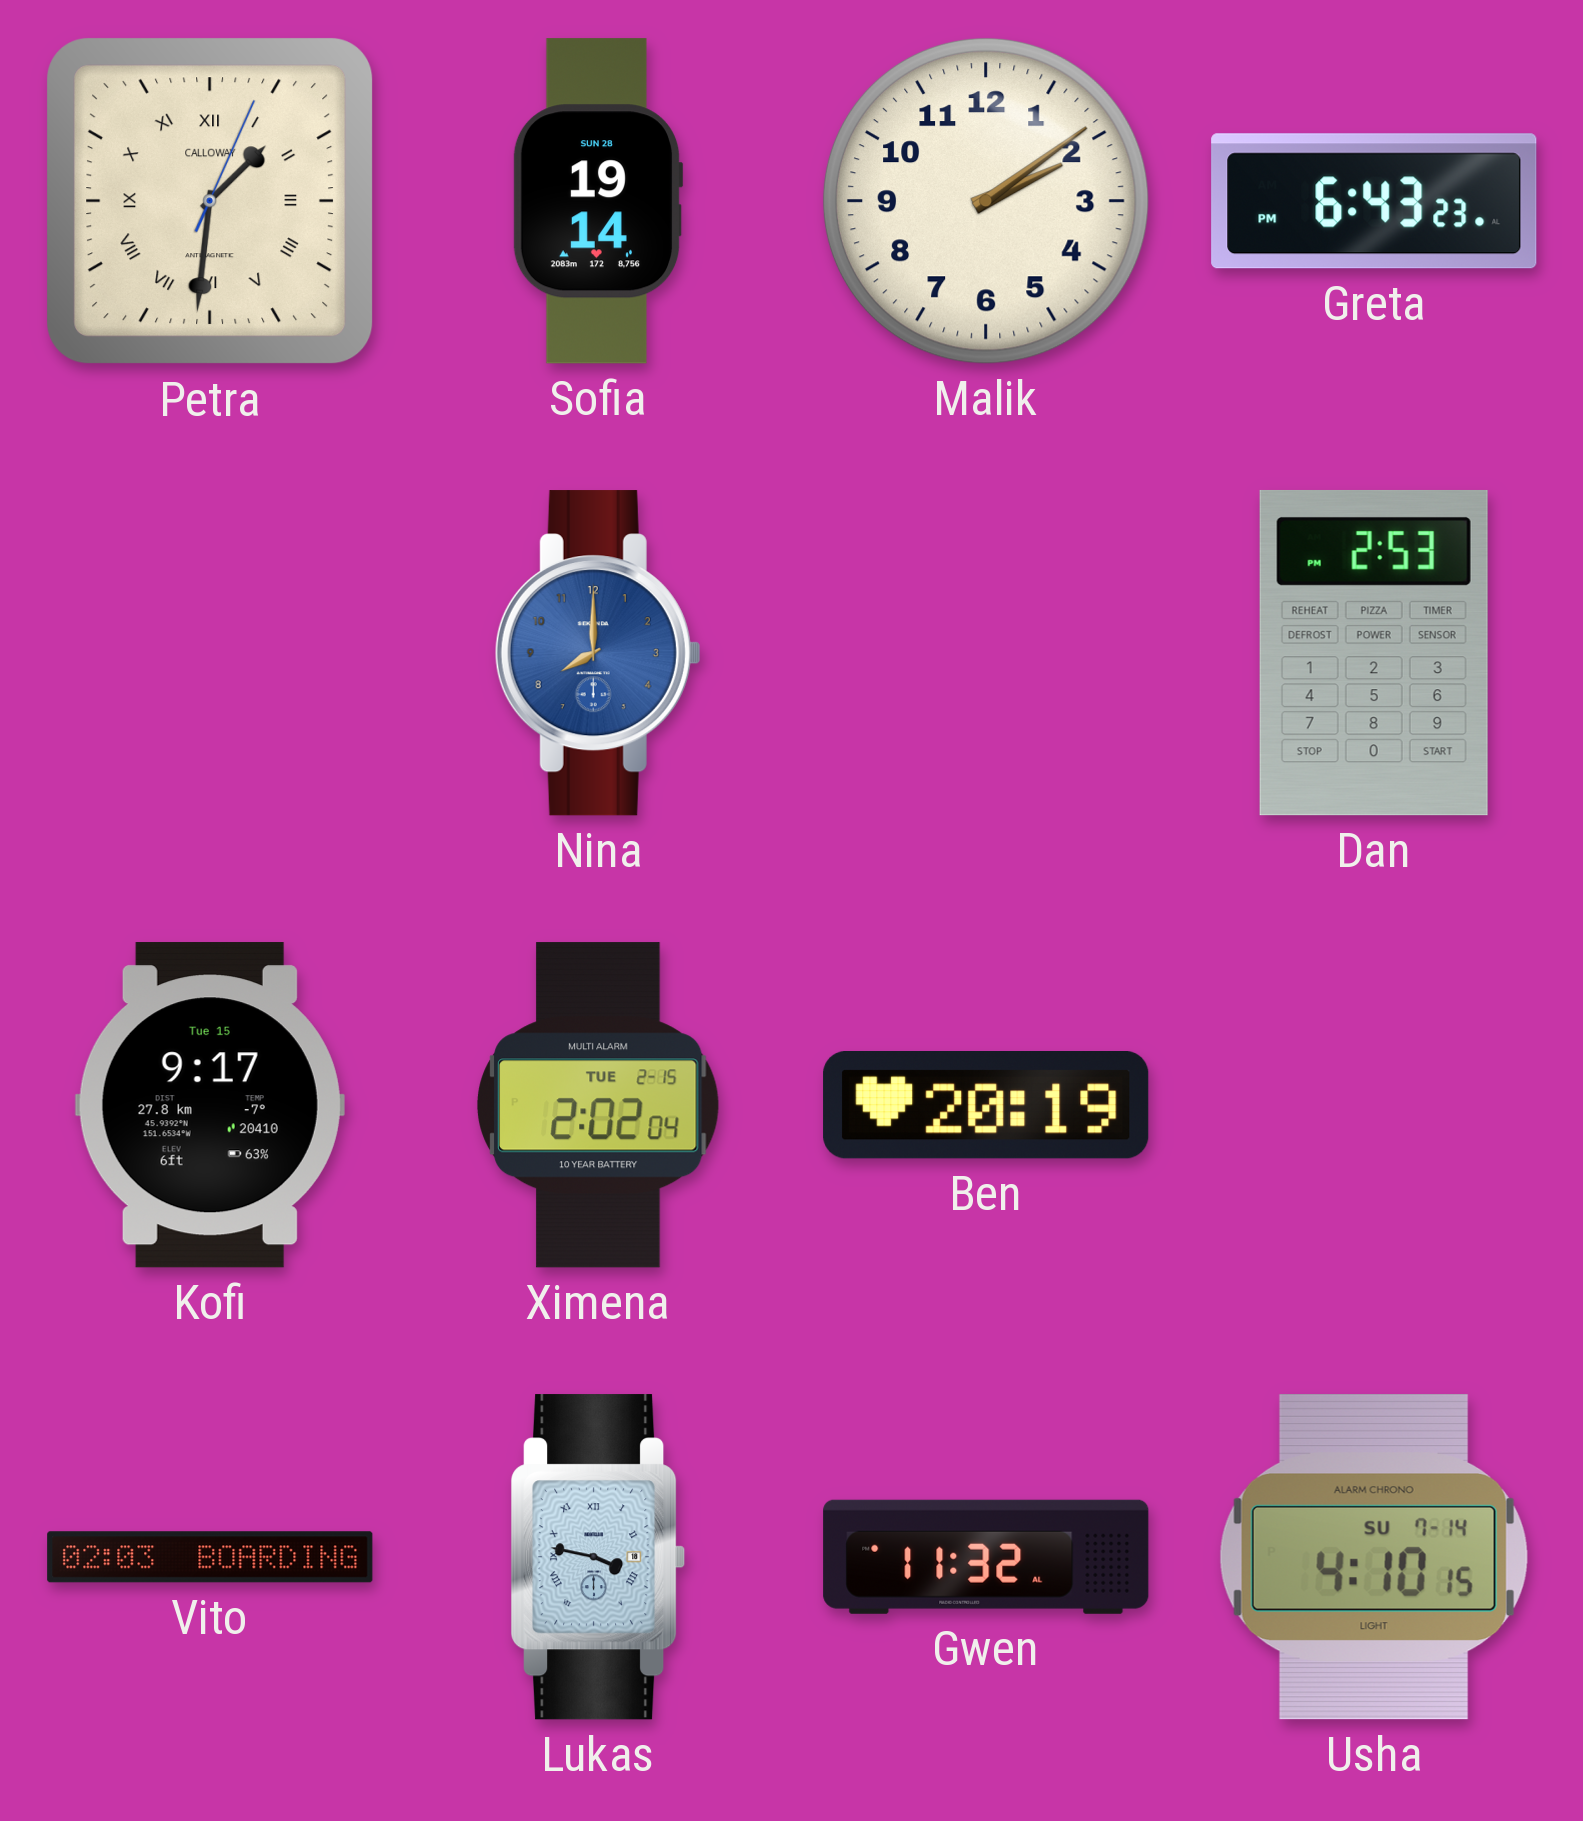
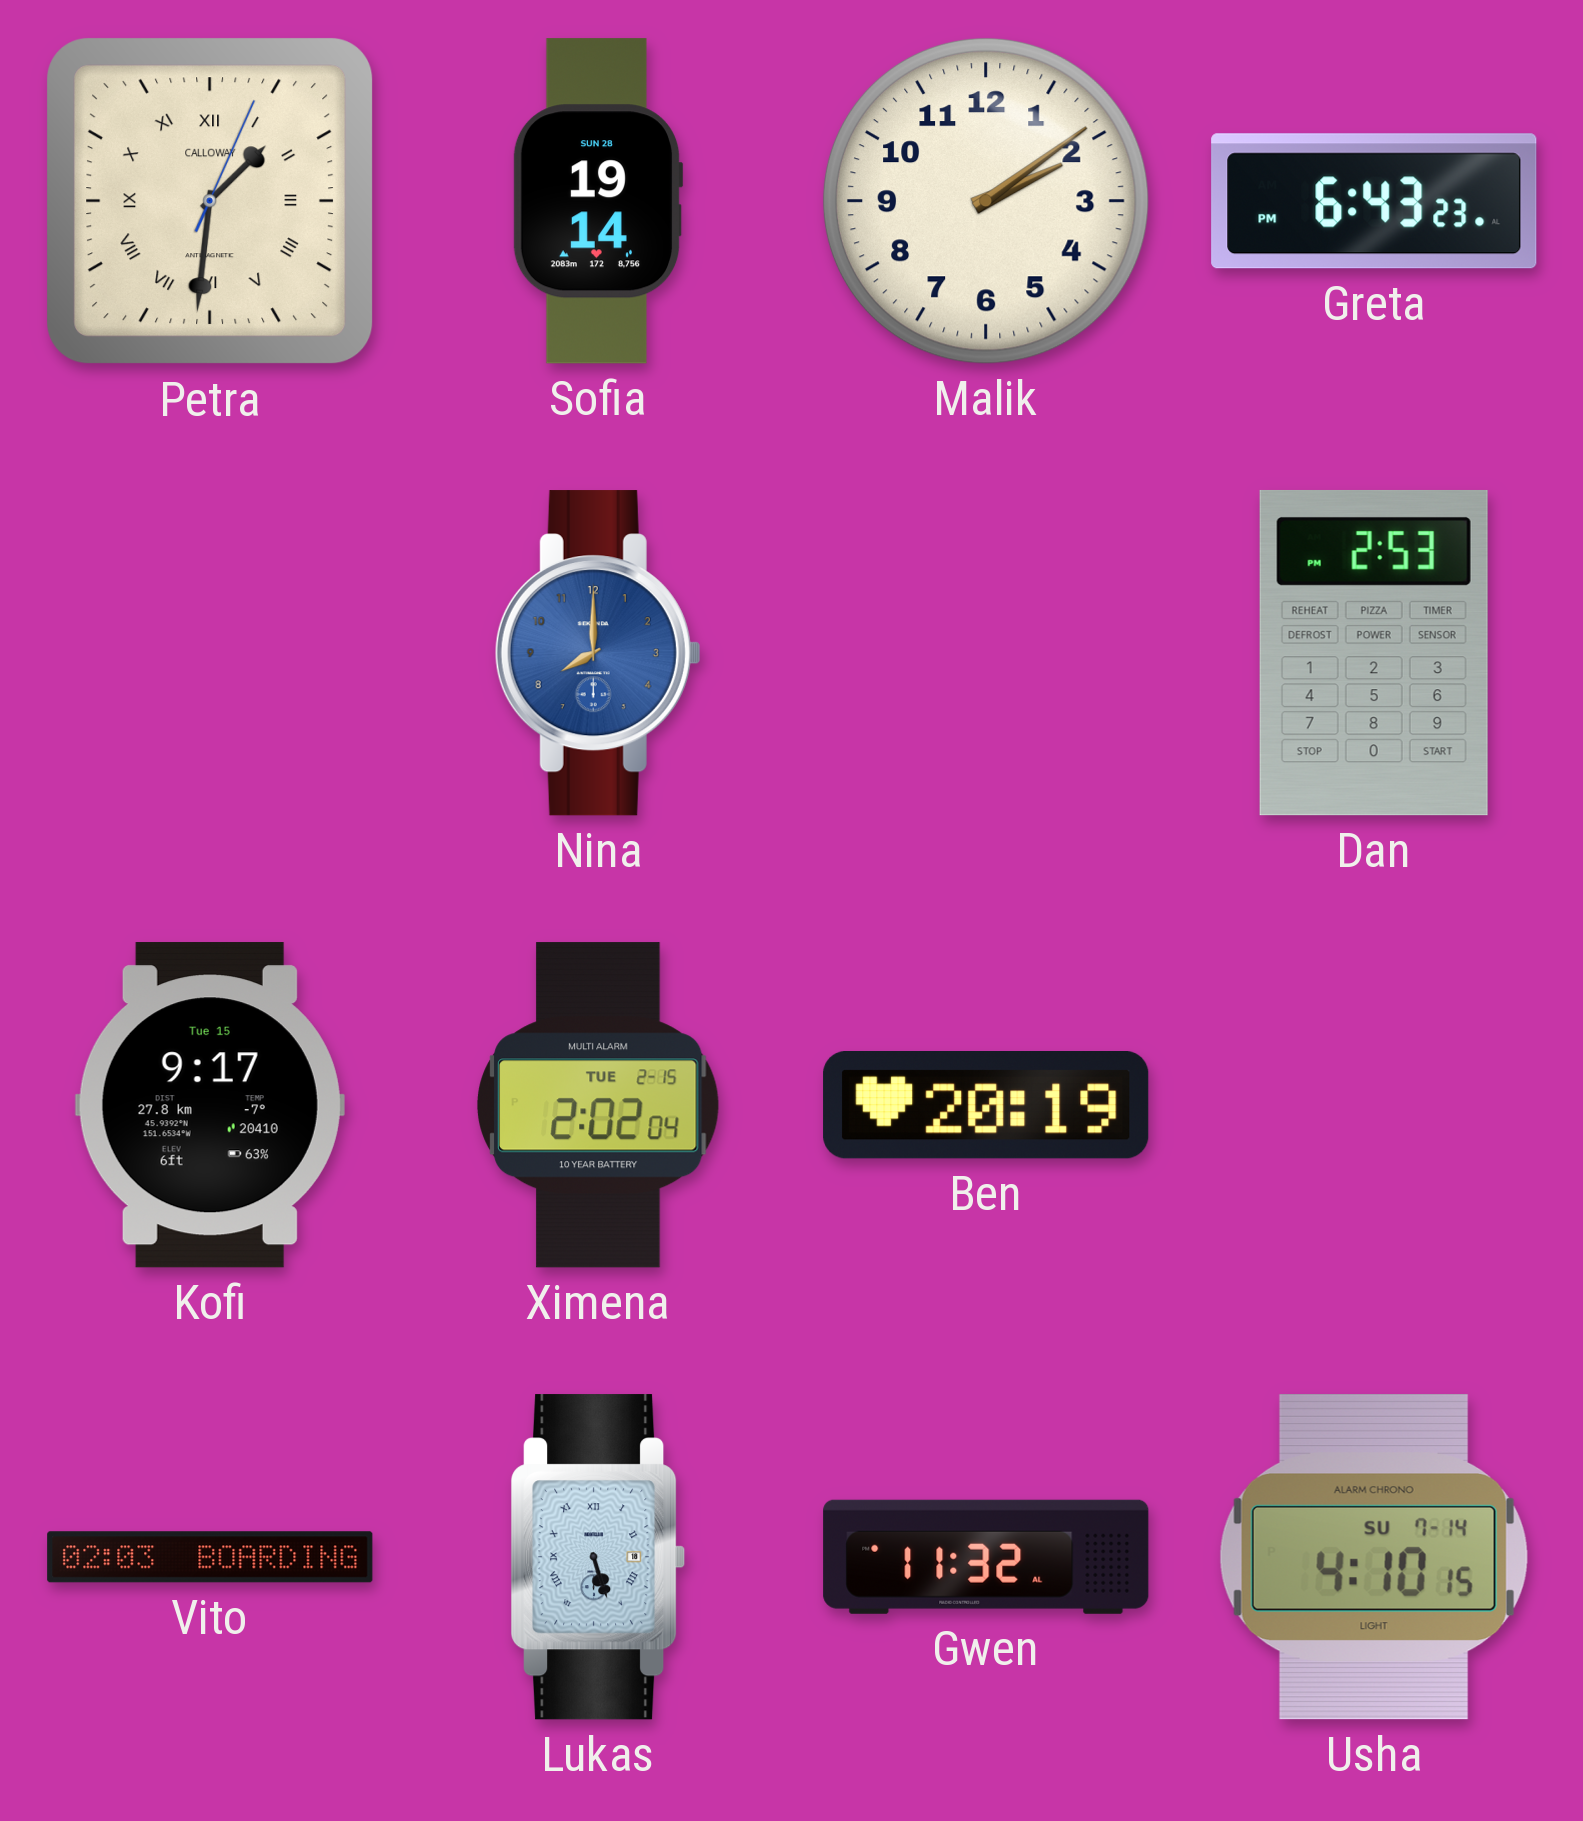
Lukas: 3:47 -> 5:27 (599, 1557)
